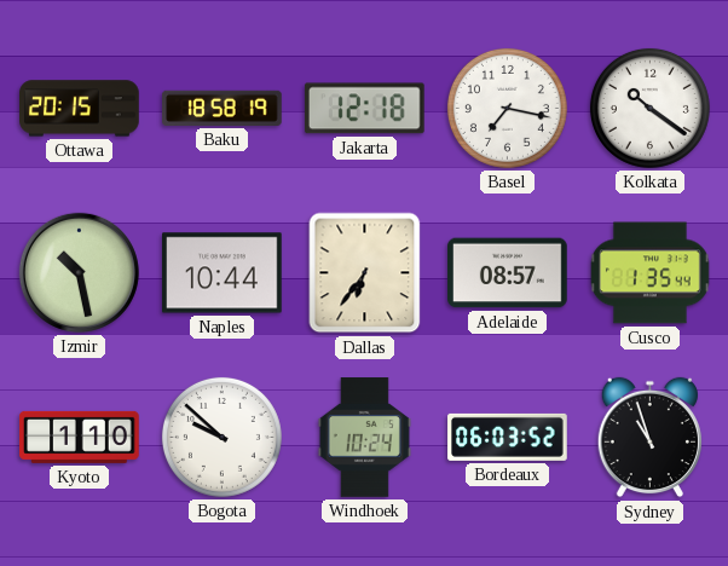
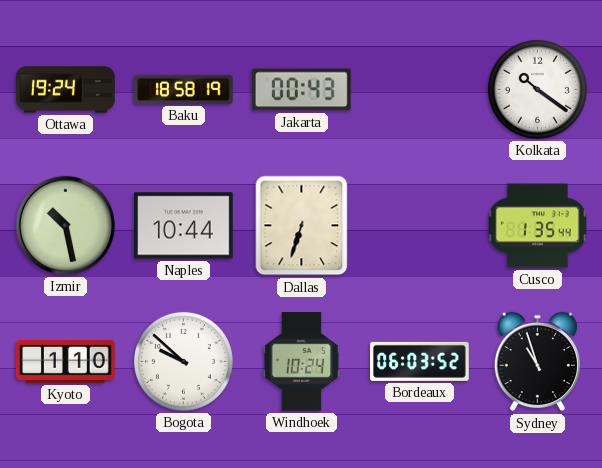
Ottawa: 20:15 -> 19:24 (66, 90)
Jakarta: 12:18 -> 00:43 (301, 90)
Basel: 7:17 -> none (507, 108)
Dallas: 6:36 -> 6:33 (302, 226)
Adelaide: 08:57 -> none (508, 273)
